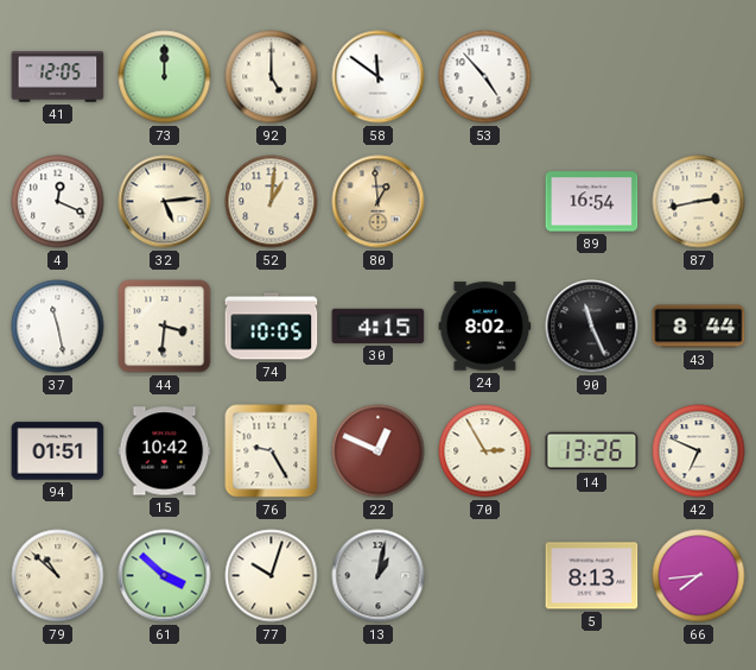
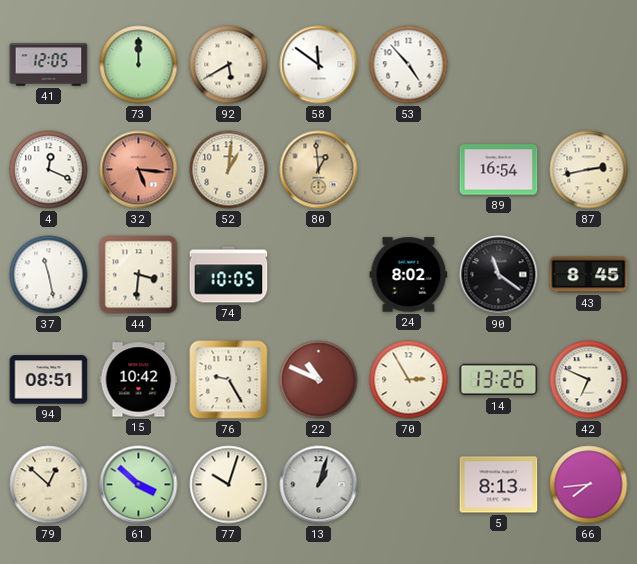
92: 5:00 -> 5:40 (229, 65)
32: 5:14 -> 5:16 (139, 170)
32 dial: cream -> salmon (139, 170)
30: 4:15 -> none (379, 325)
90: 11:26 -> 11:21 (499, 275)
43: 8:44 -> 8:45 (589, 275)
94: 01:51 -> 08:51 (49, 380)
22: 12:49 -> 10:49 (319, 380)
79: 10:52 -> 12:52 (49, 485)
13: 1:02 -> 1:03 (319, 485)
